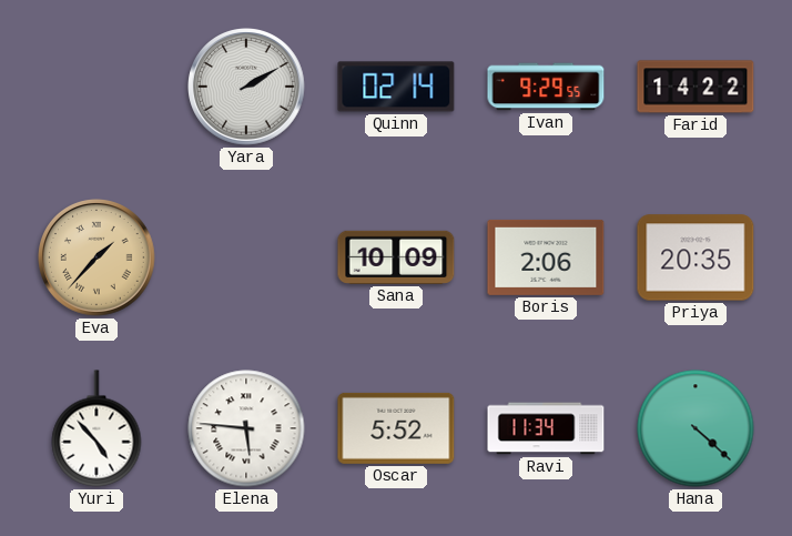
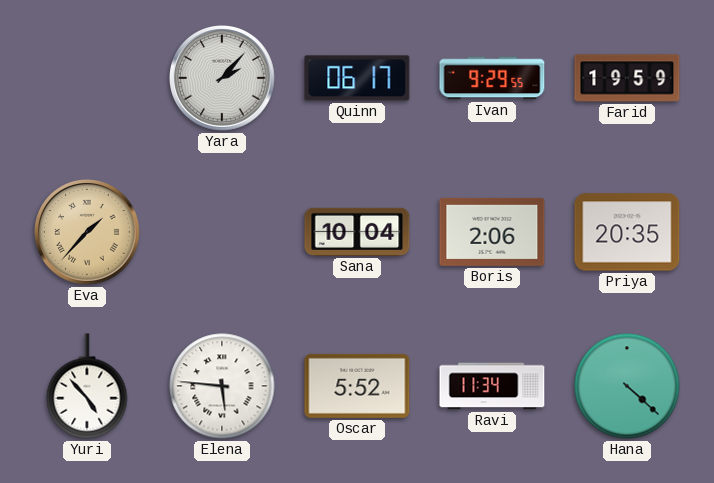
Yara: 2:10 -> 2:07 (223, 79)
Quinn: 02:14 -> 06:17 (357, 78)
Farid: 14:22 -> 19:59 (627, 78)
Sana: 10:09 -> 10:04 (357, 232)
